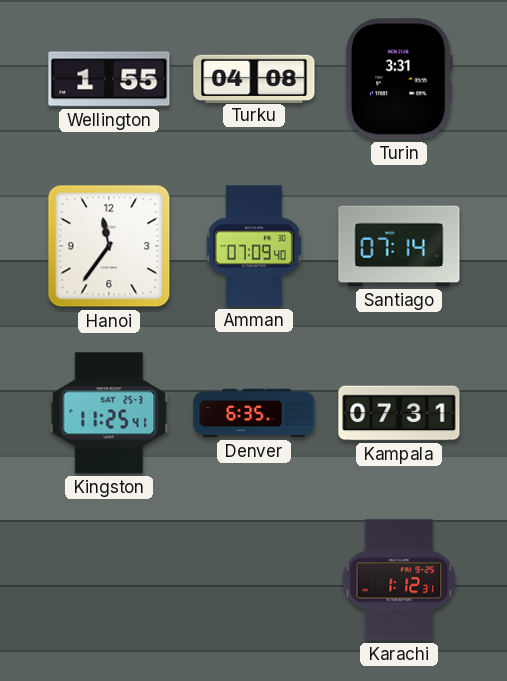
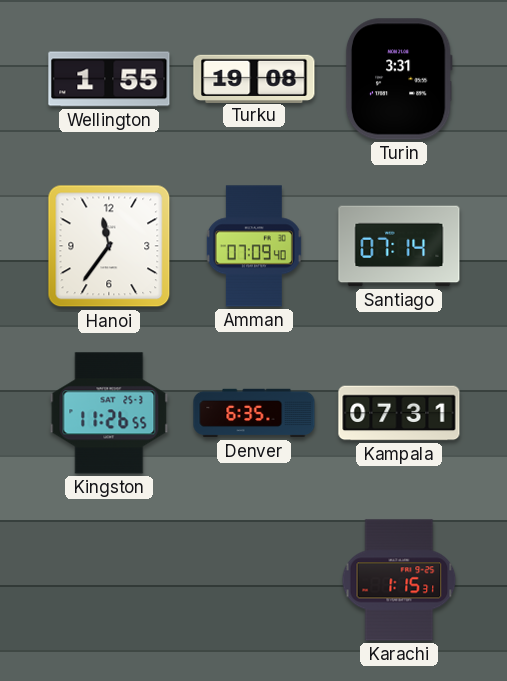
Turku: 04:08 -> 19:08 (254, 78)
Kingston: 11:25 -> 11:26 (109, 413)
Karachi: 1:12 -> 1:15 (399, 580)
